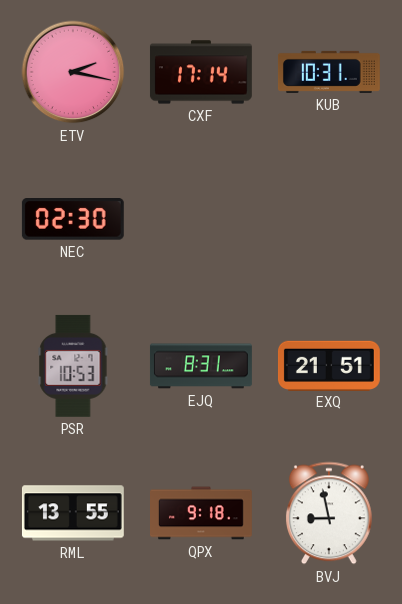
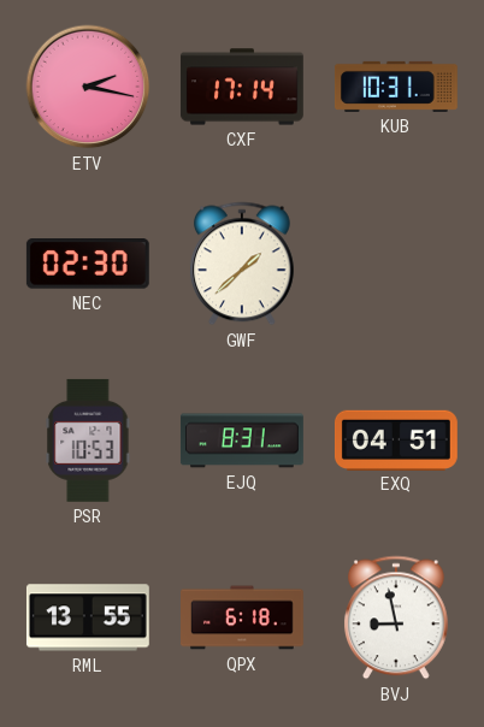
GWF: none -> 1:38 (242, 264)
EXQ: 21:51 -> 04:51 (396, 439)
QPX: 9:18 -> 6:18 (243, 617)
